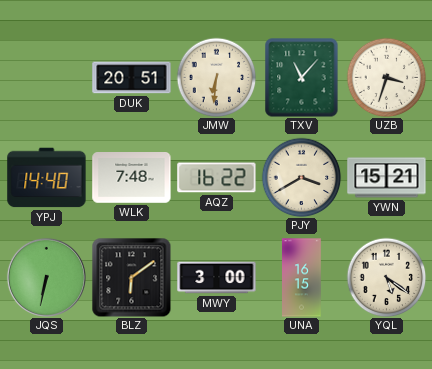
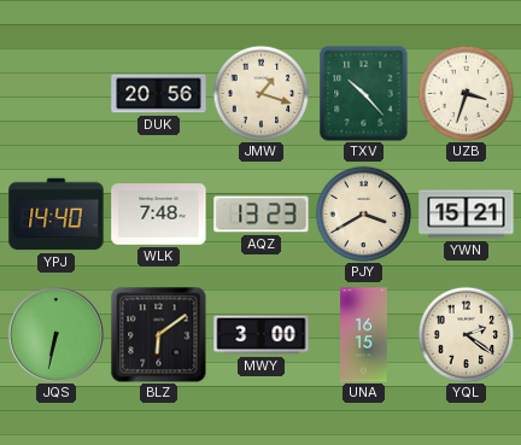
DUK: 20:51 -> 20:56 (159, 94)
JMW: 6:31 -> 1:18 (260, 93)
TXV: 11:07 -> 10:23 (364, 94)
AQZ: 16:22 -> 13:23 (262, 215)
YQL: 5:21 -> 2:21 (466, 334)
